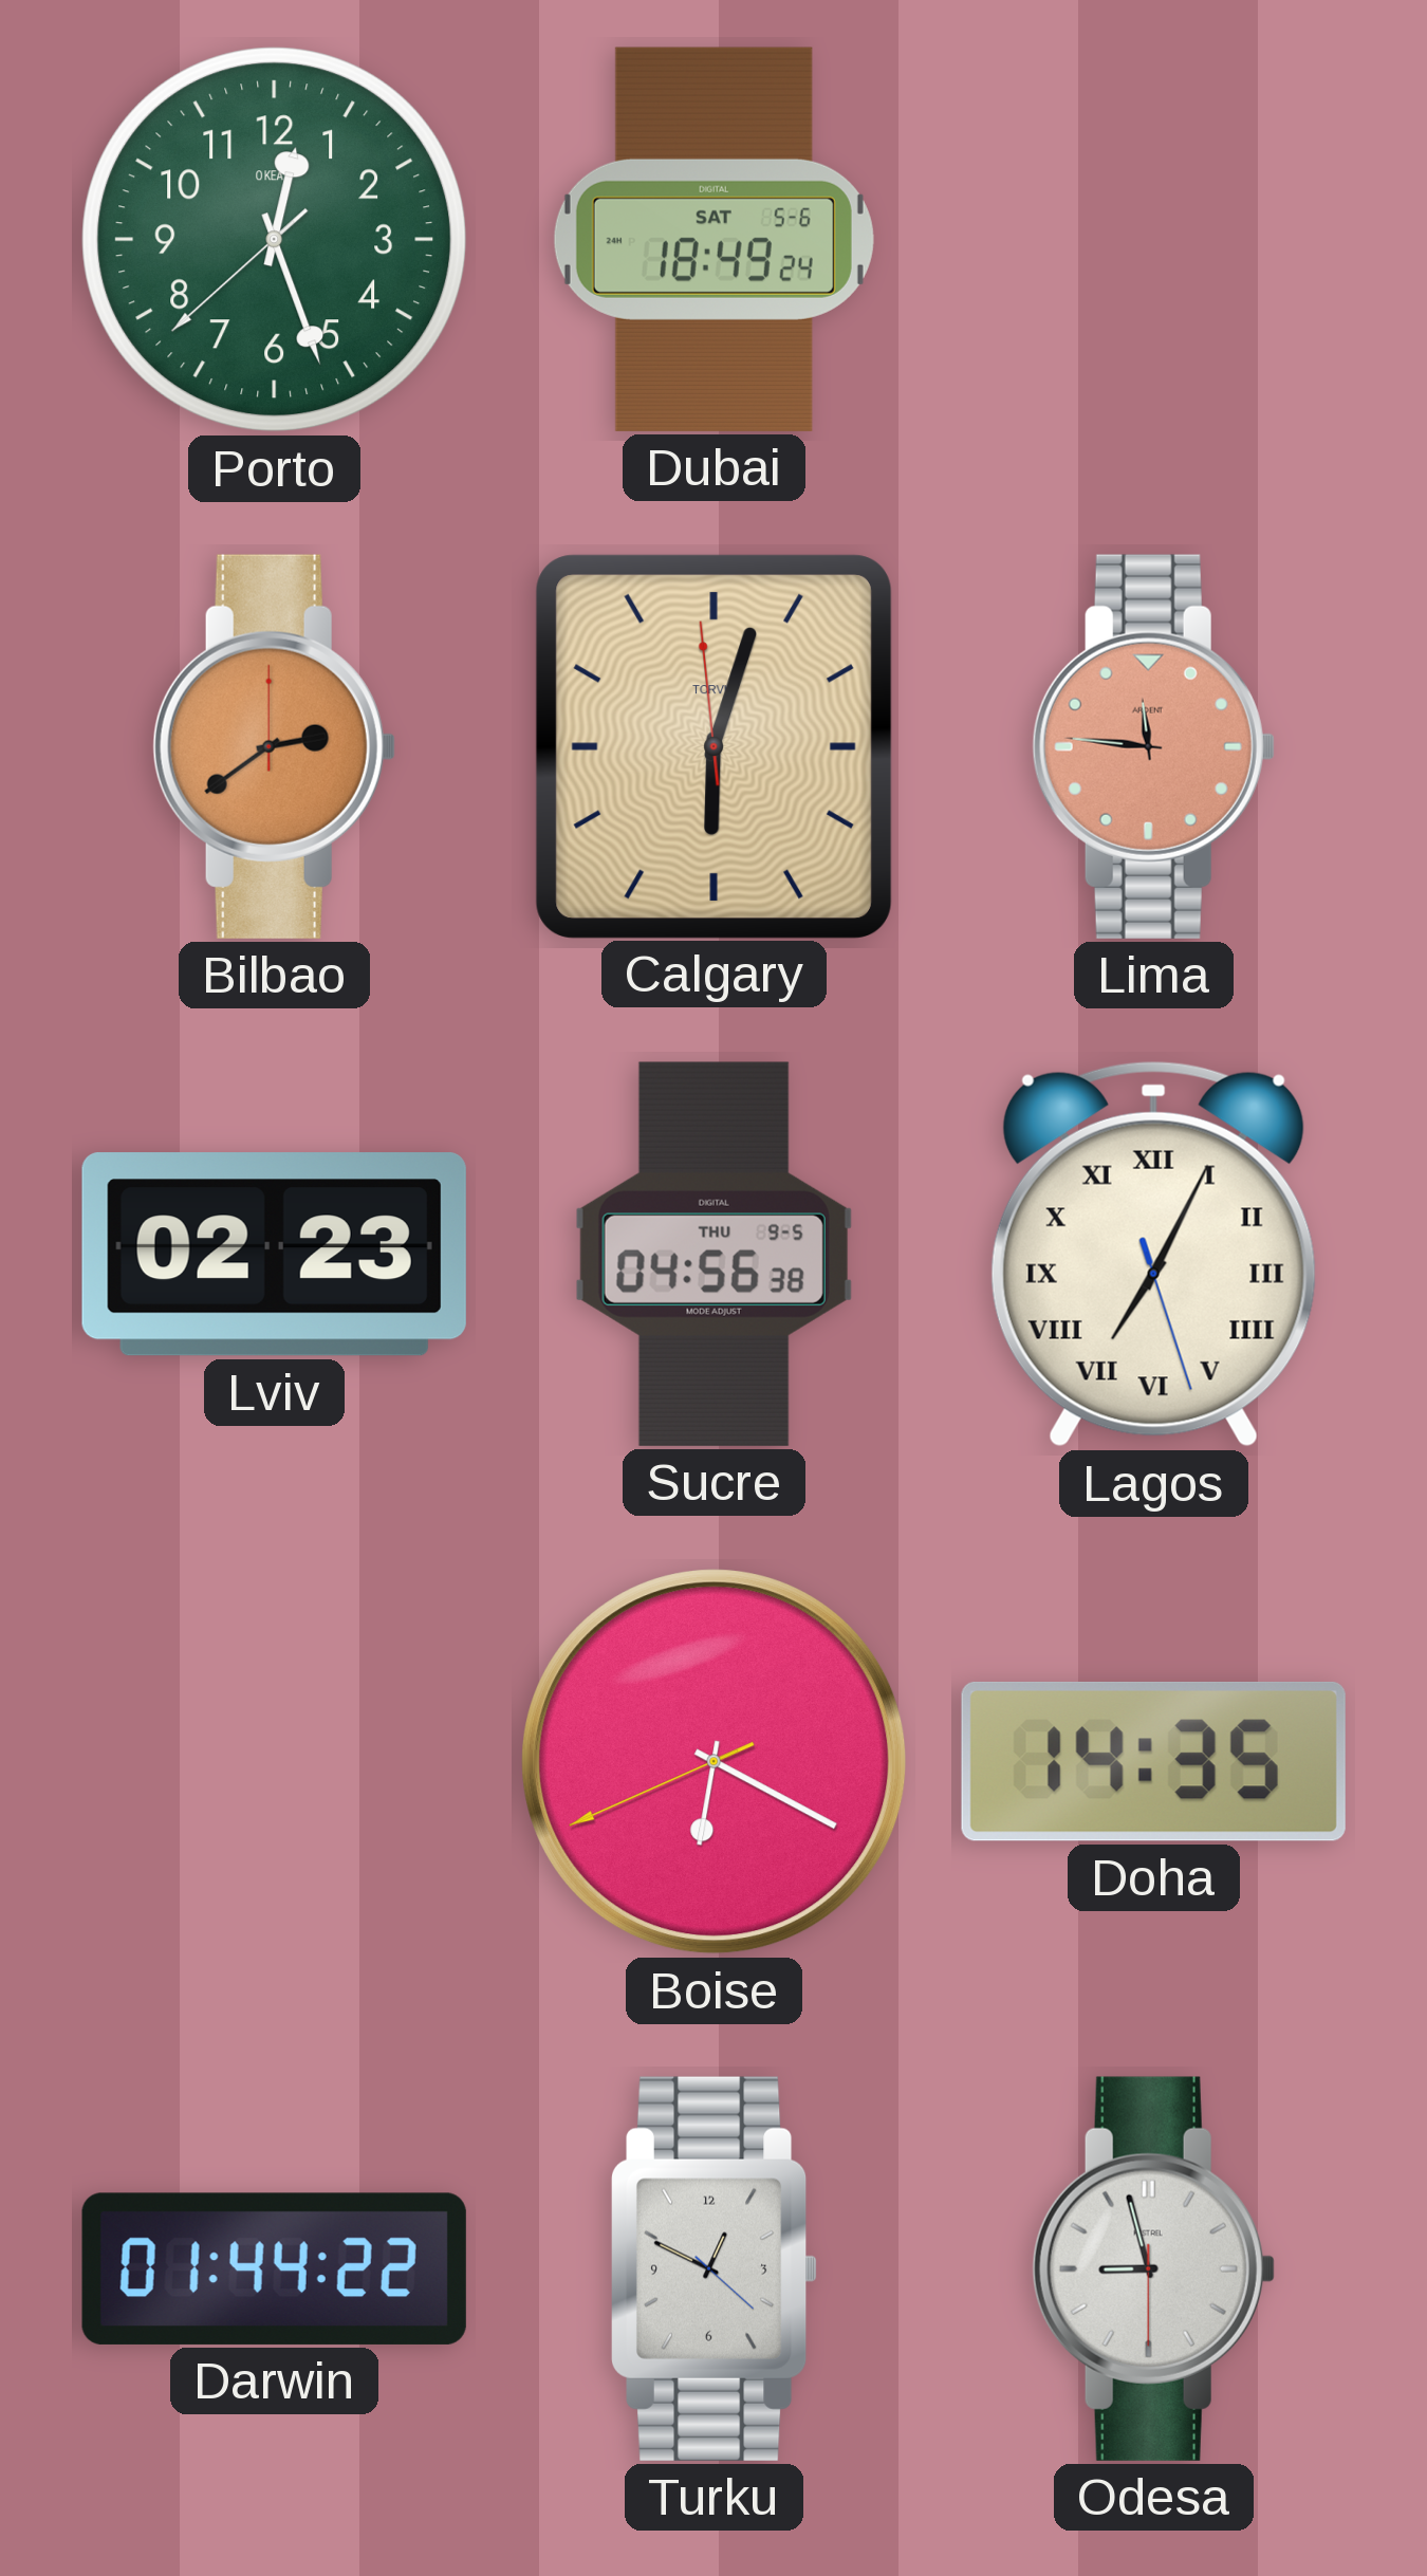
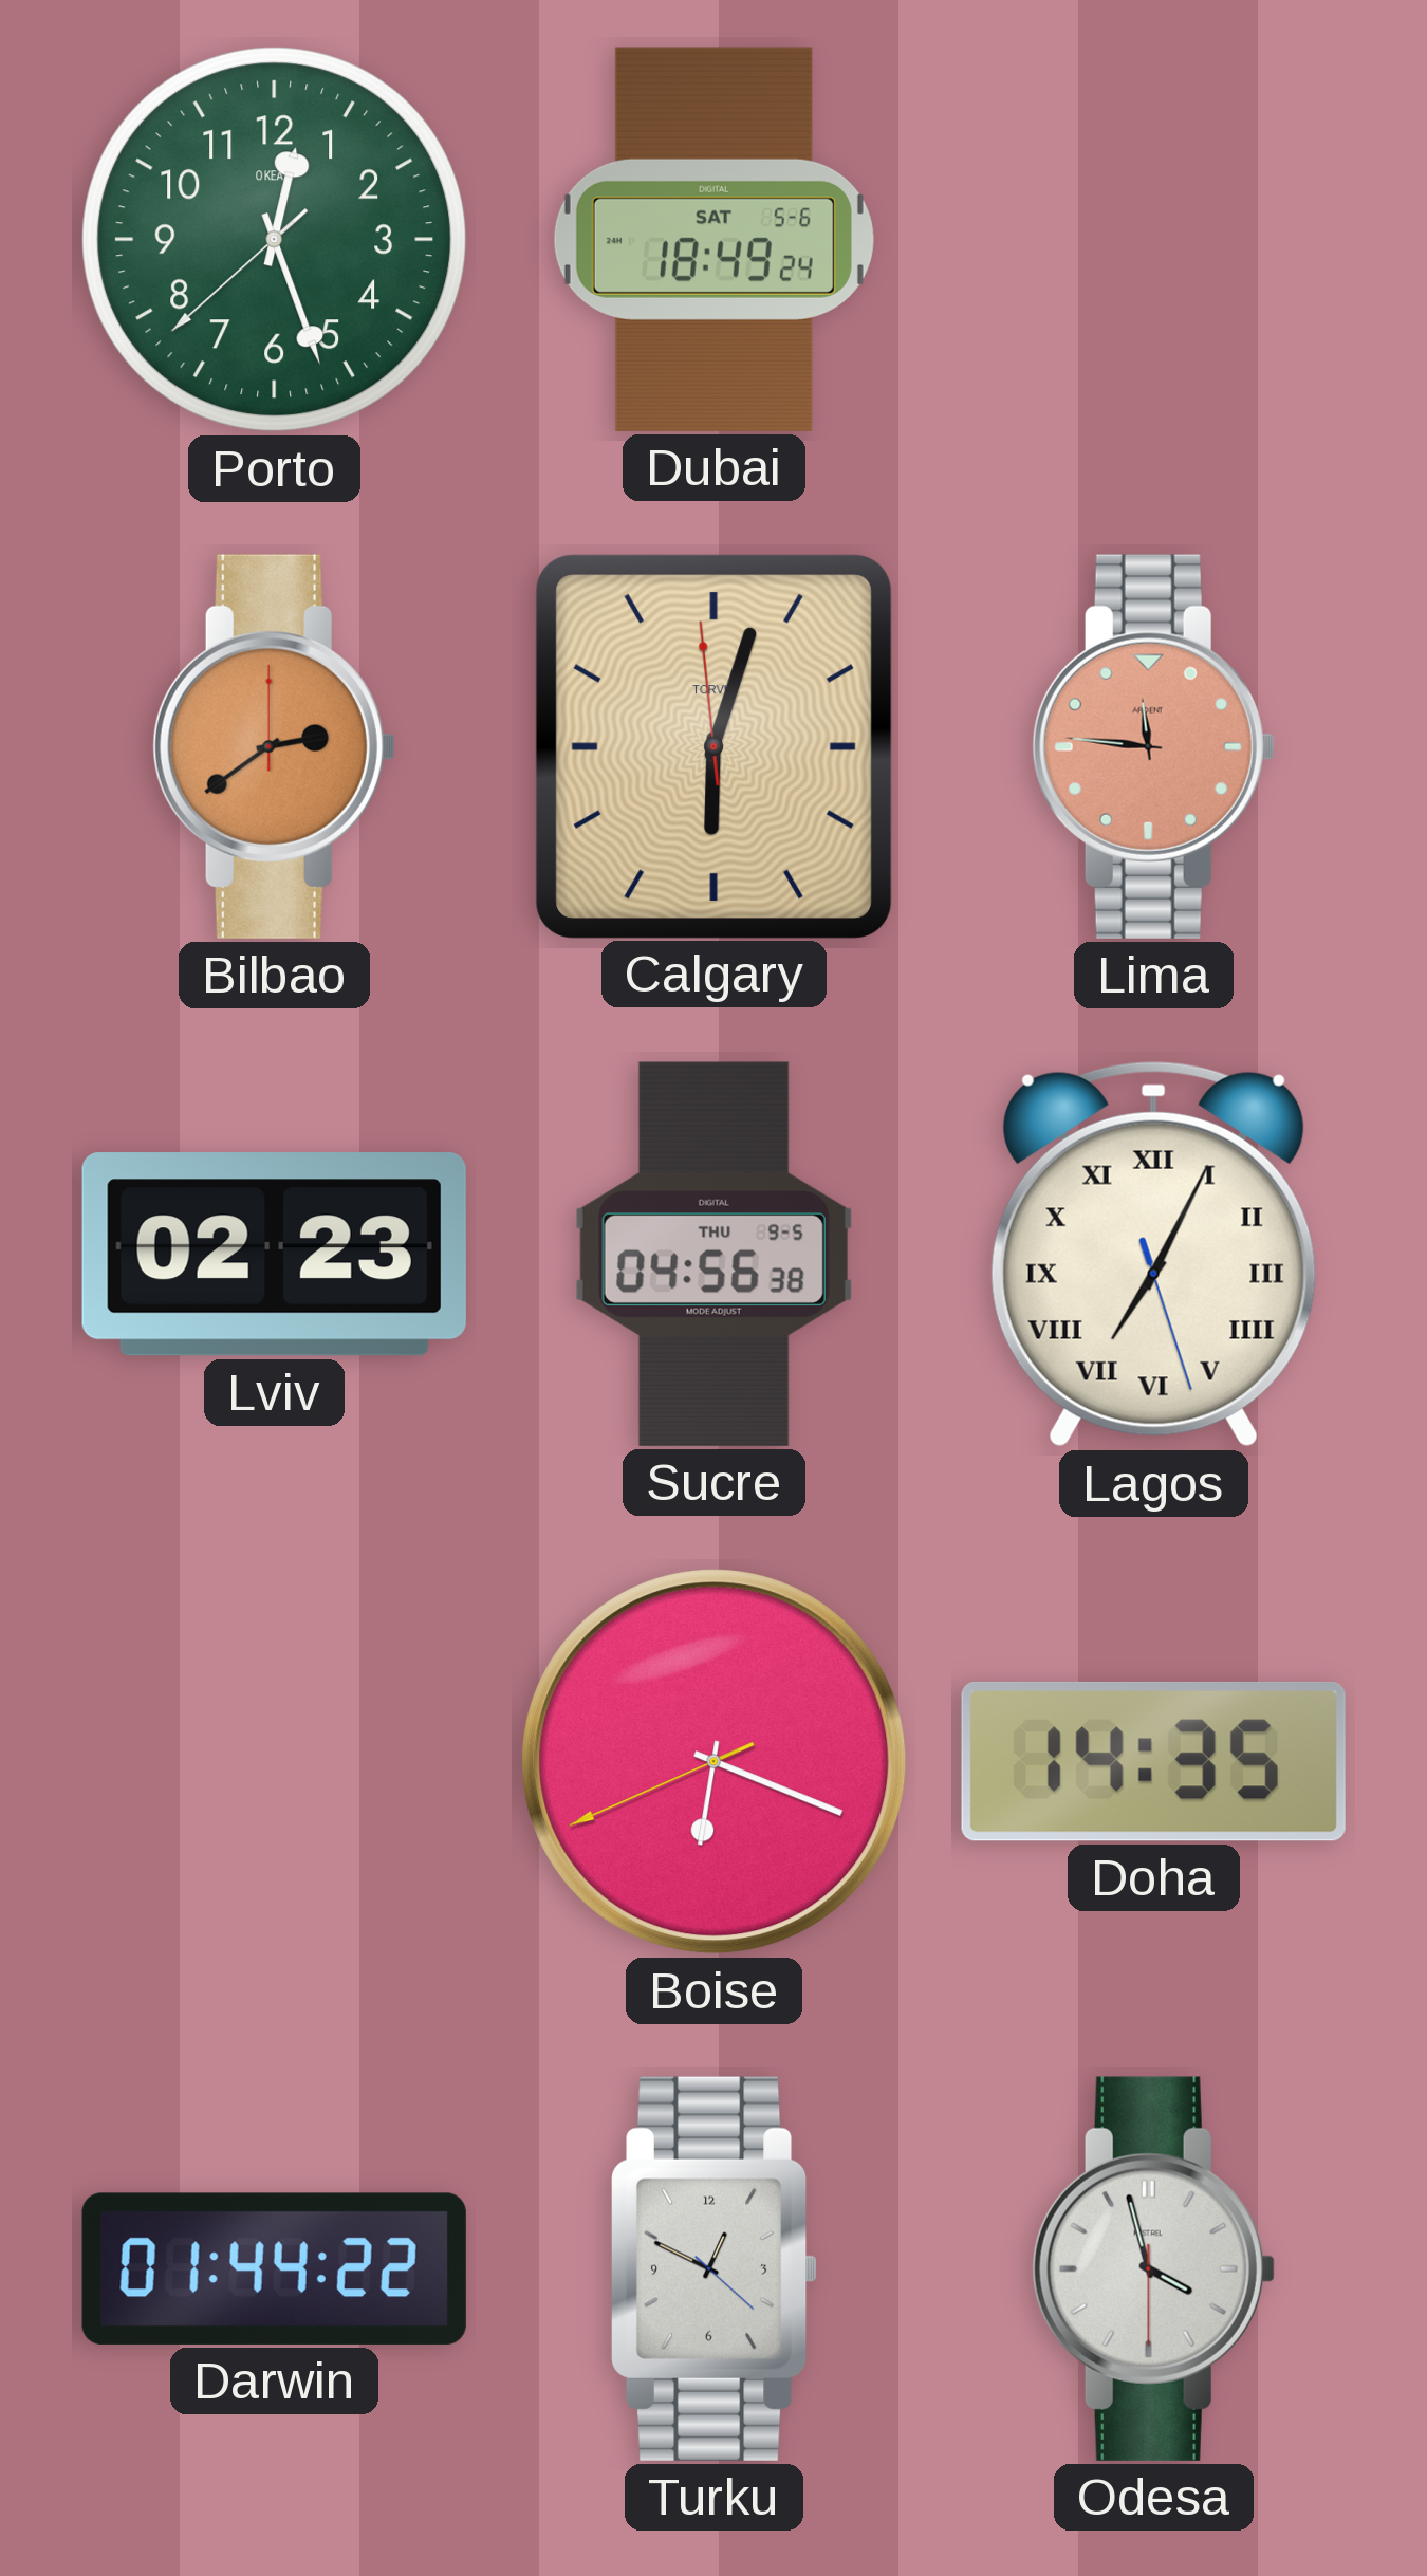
Boise: 6:19 -> 6:18 (715, 1762)
Odesa: 8:57 -> 3:57 (1153, 2268)
